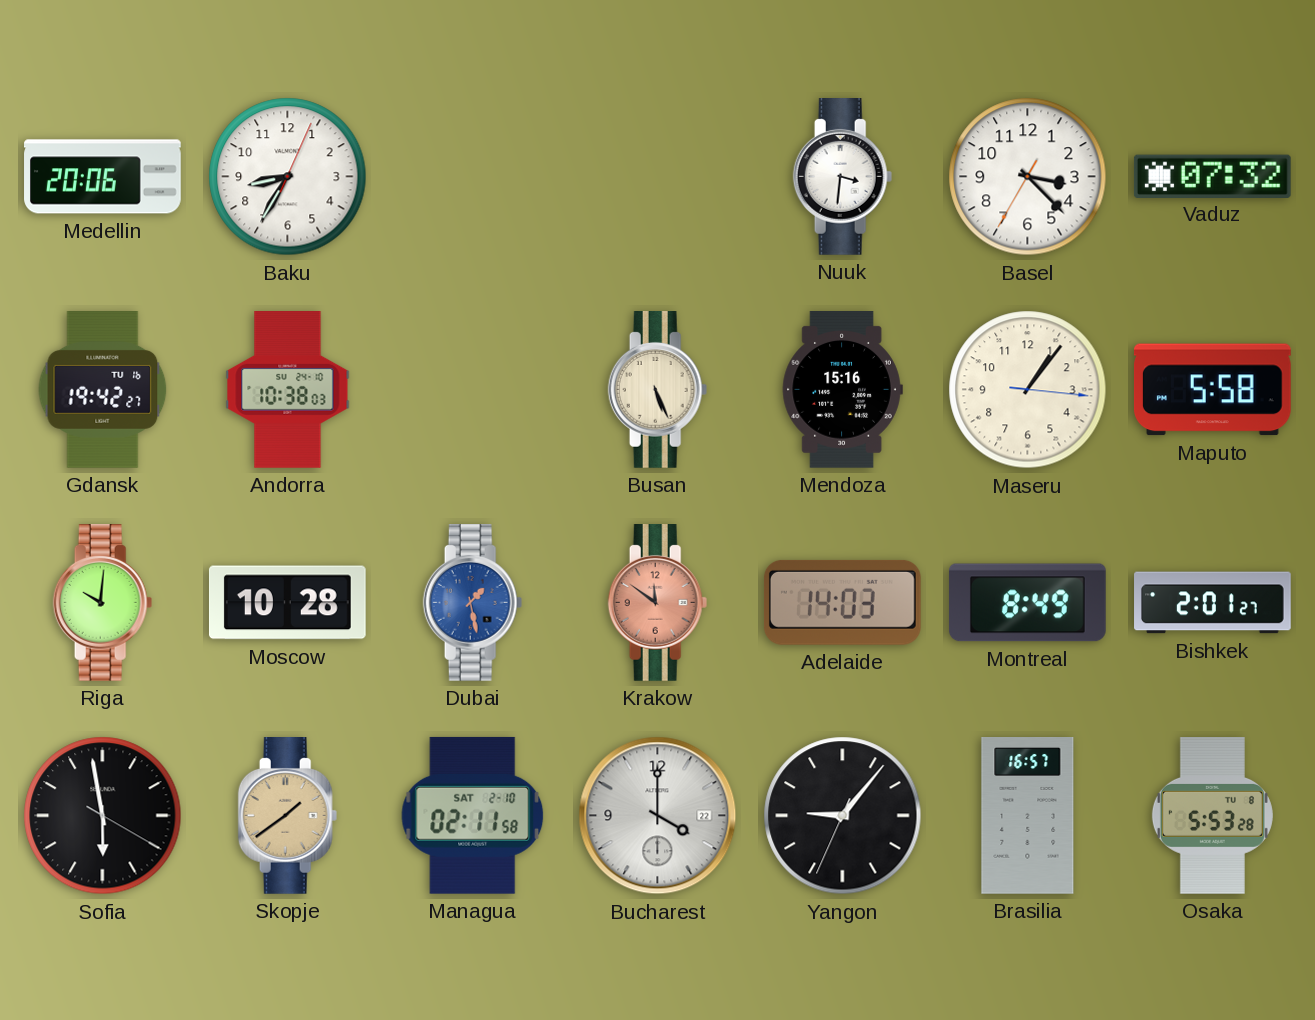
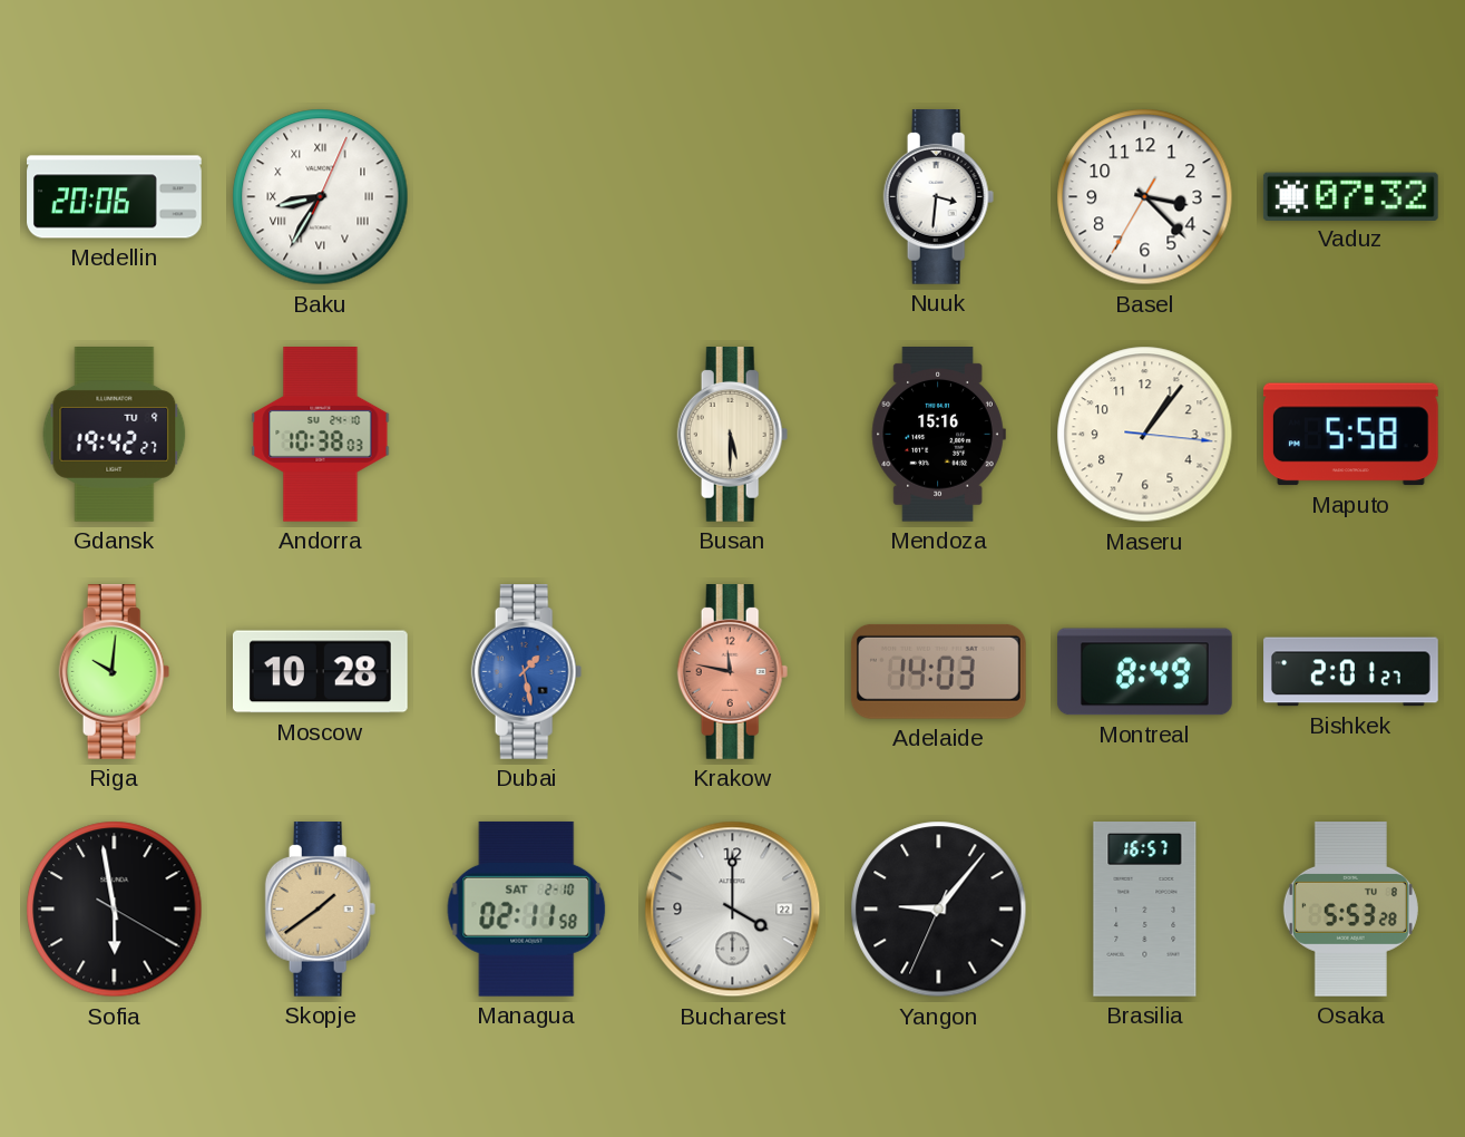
Baku numerals: Arabic -> Roman (321, 197)
Gdansk date: TU 16 -> TU 9 (115, 435)
Busan: 5:26 -> 5:30 (733, 435)
Krakow: 11:51 -> 11:47 (733, 672)
